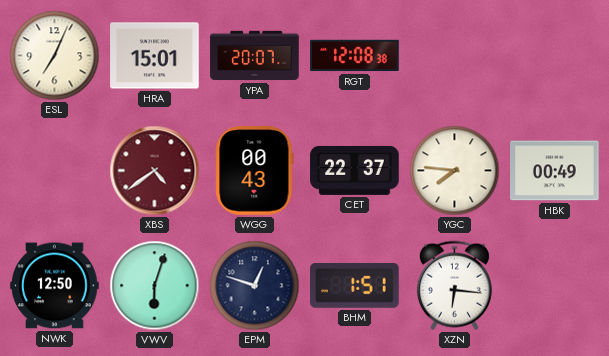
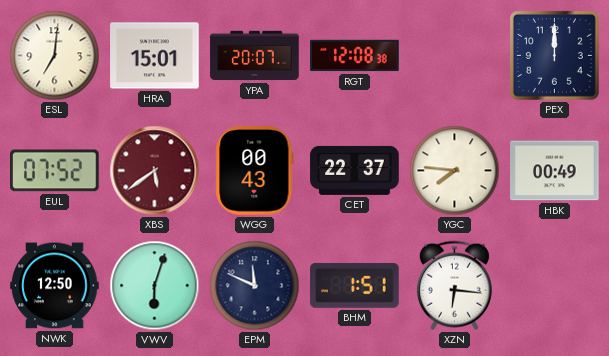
ESL: 7:04 -> 7:01 (55, 56)
PEX: none -> 12:00 (554, 55)
EUL: none -> 07:52 (55, 171)
XBS: 4:39 -> 5:39 (155, 171)
EPM: 12:48 -> 11:49 (255, 286)
